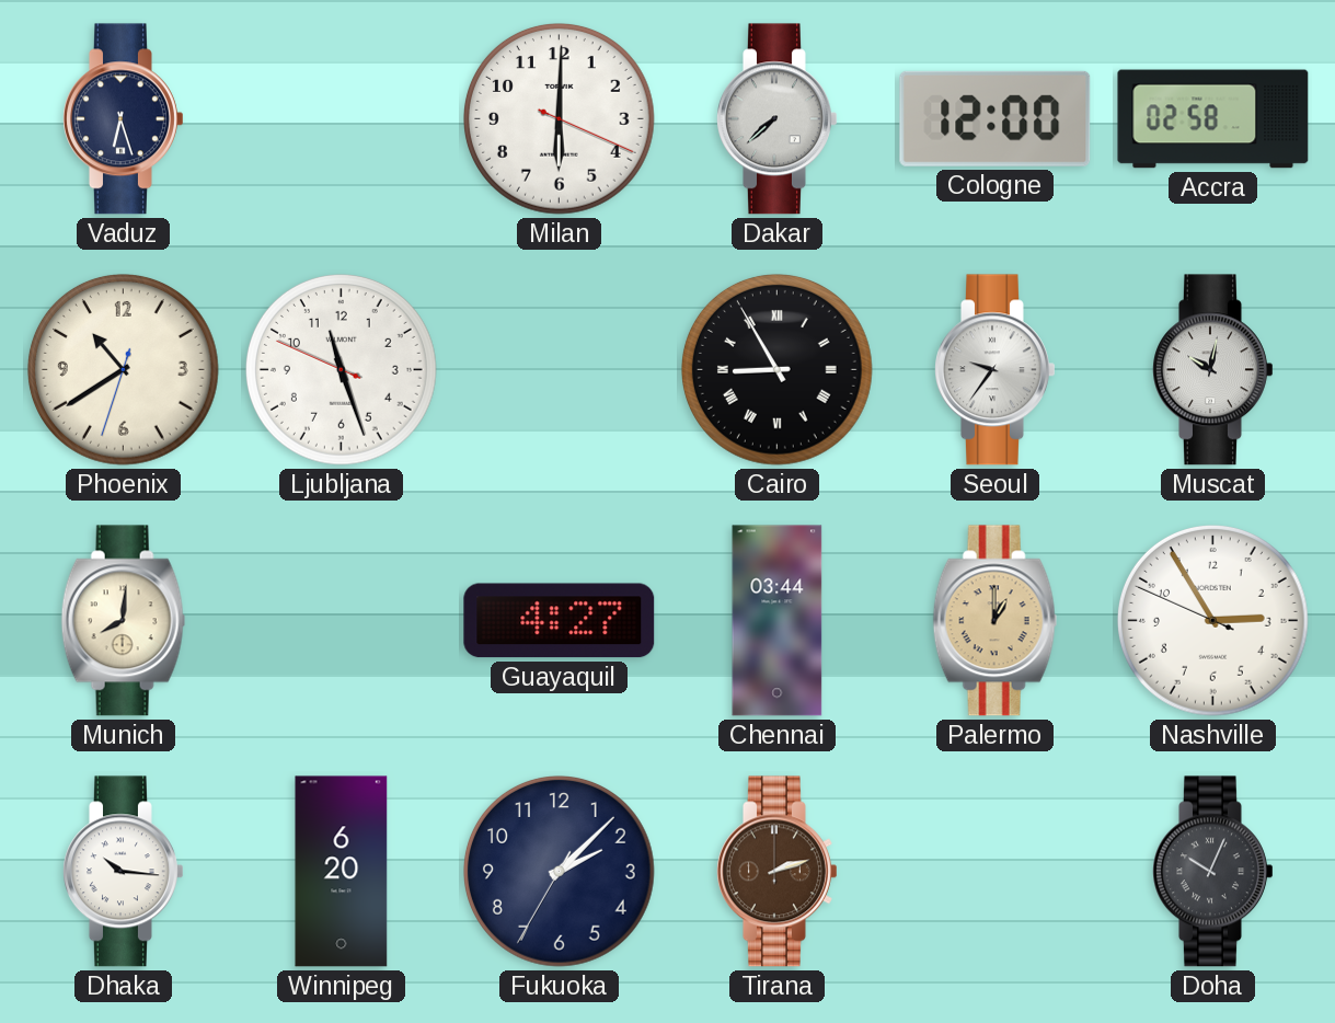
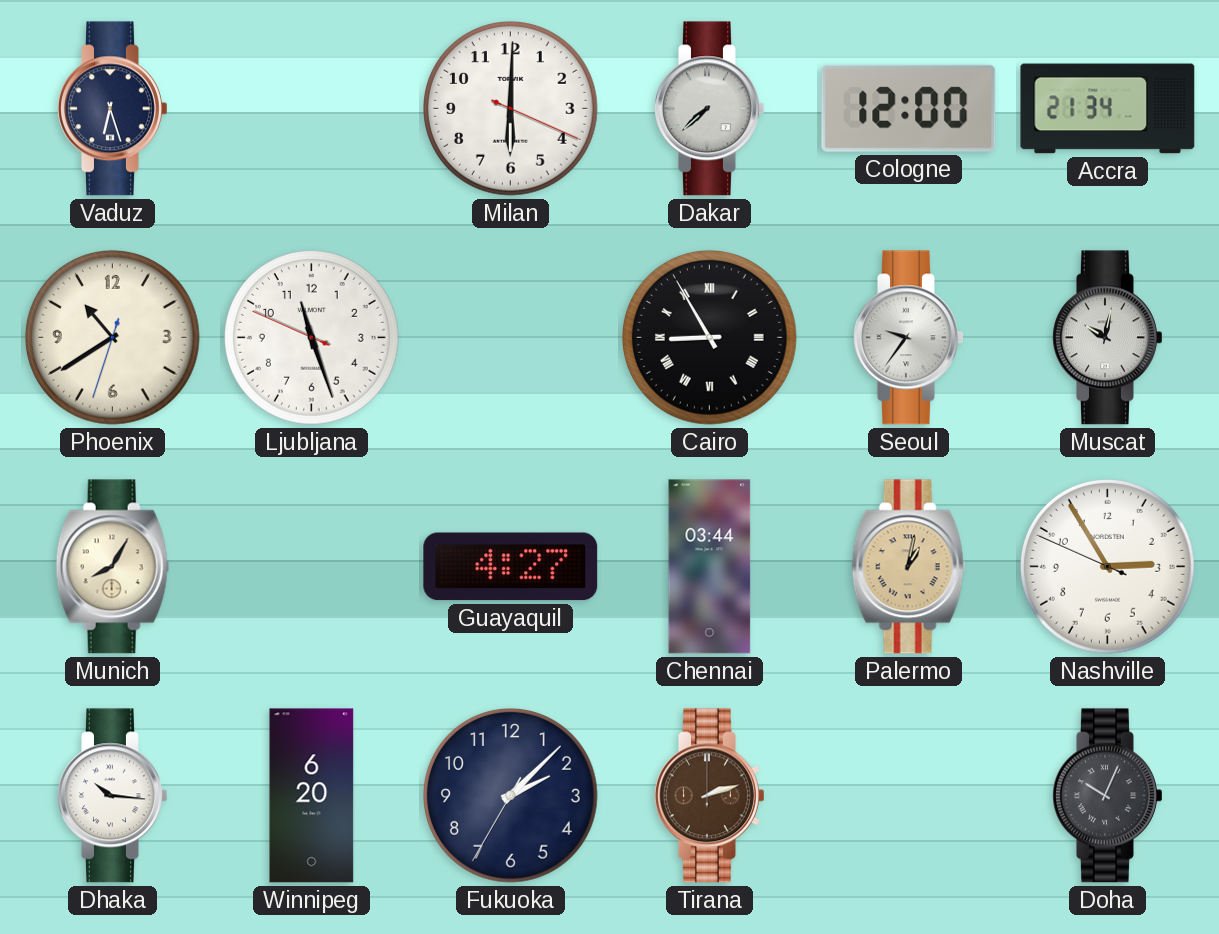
Accra: 02:58 -> 21:34 (1108, 109)
Munich: 8:01 -> 8:05 (113, 567)
Palermo: 1:00 -> 1:02 (909, 567)
